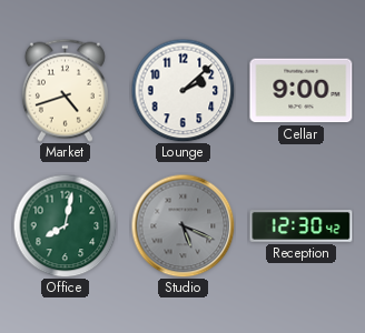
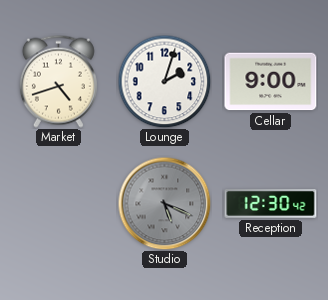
Lounge: 2:08 -> 2:03 (164, 81)
Office: 8:02 -> none (65, 225)
